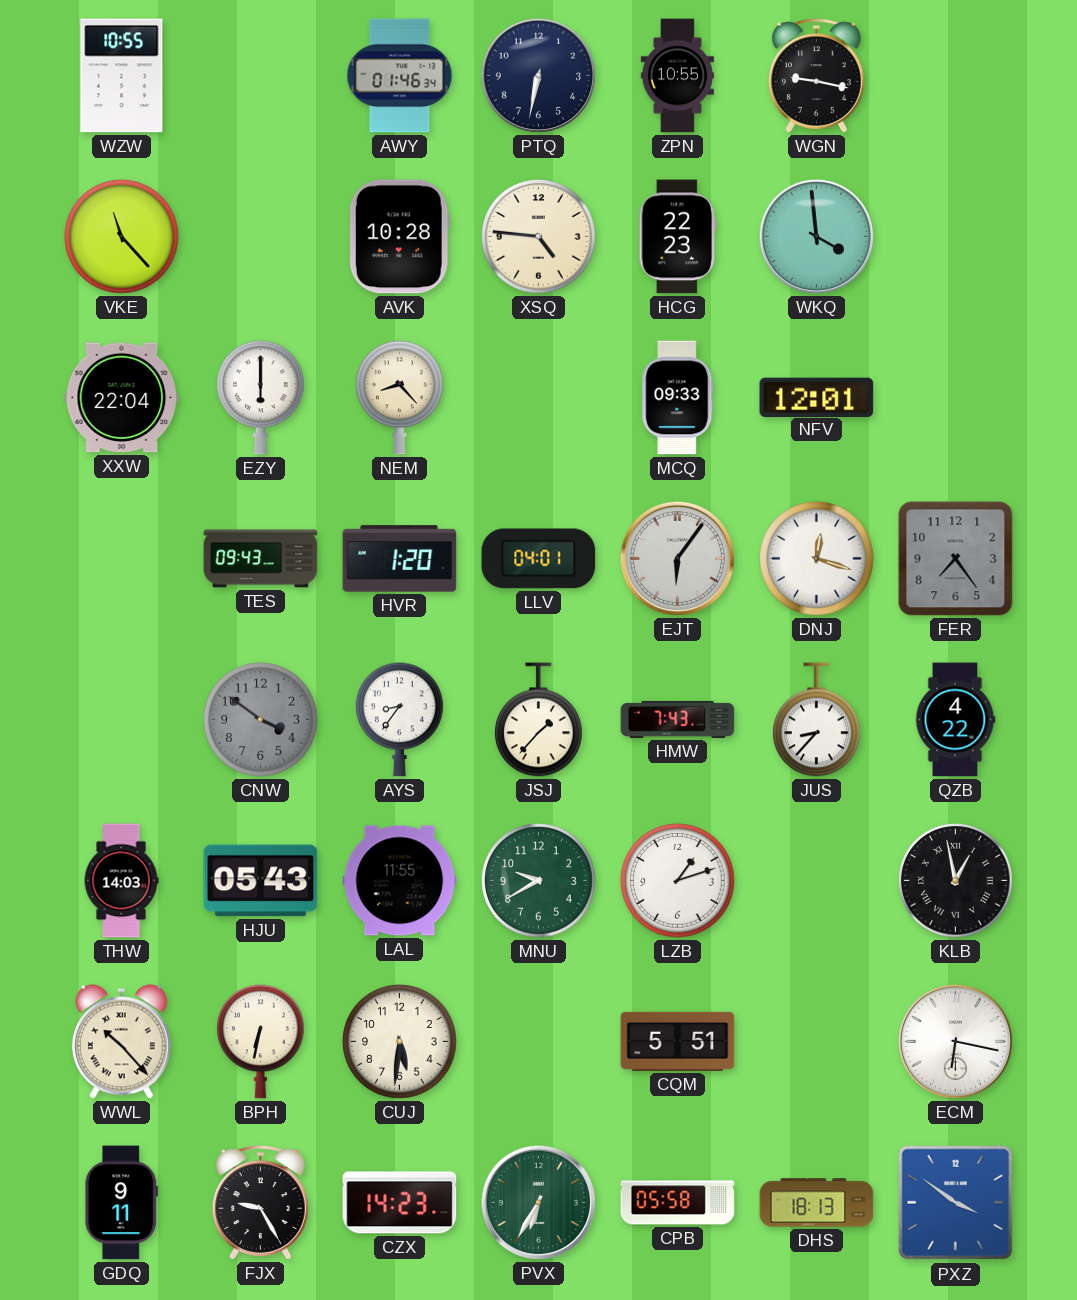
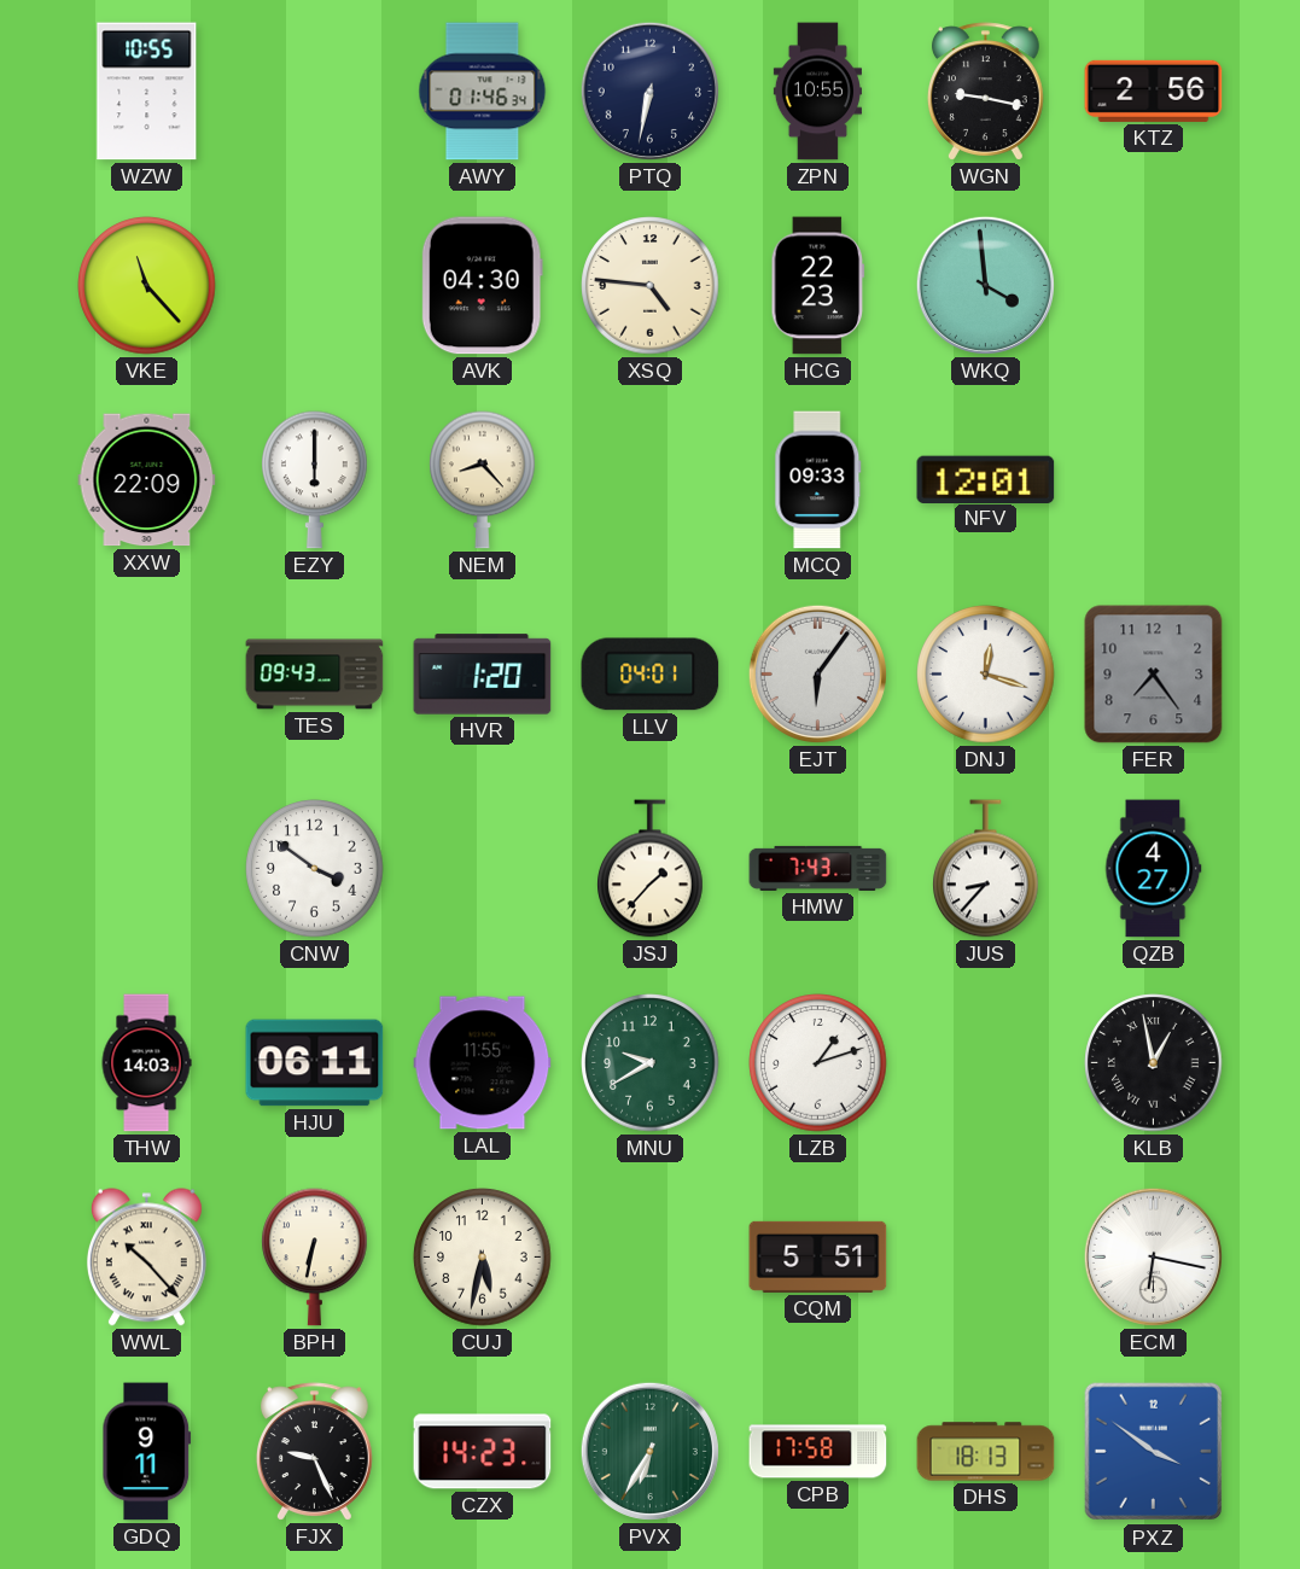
KTZ: none -> 2:56 (1154, 91)
AVK: 10:28 -> 04:30 (482, 286)
XXW: 22:04 -> 22:09 (147, 480)
CNW dial: grey -> white (315, 869)
AYS: 8:36 -> none (400, 720)
QZB: 4:22 -> 4:27 (1154, 869)
HJU: 05:43 -> 06:11 (315, 1063)
CUJ: 5:31 -> 5:32 (483, 1258)
FJX: 9:25 -> 9:26 (314, 1452)
CPB: 05:58 -> 17:58 (818, 1452)
